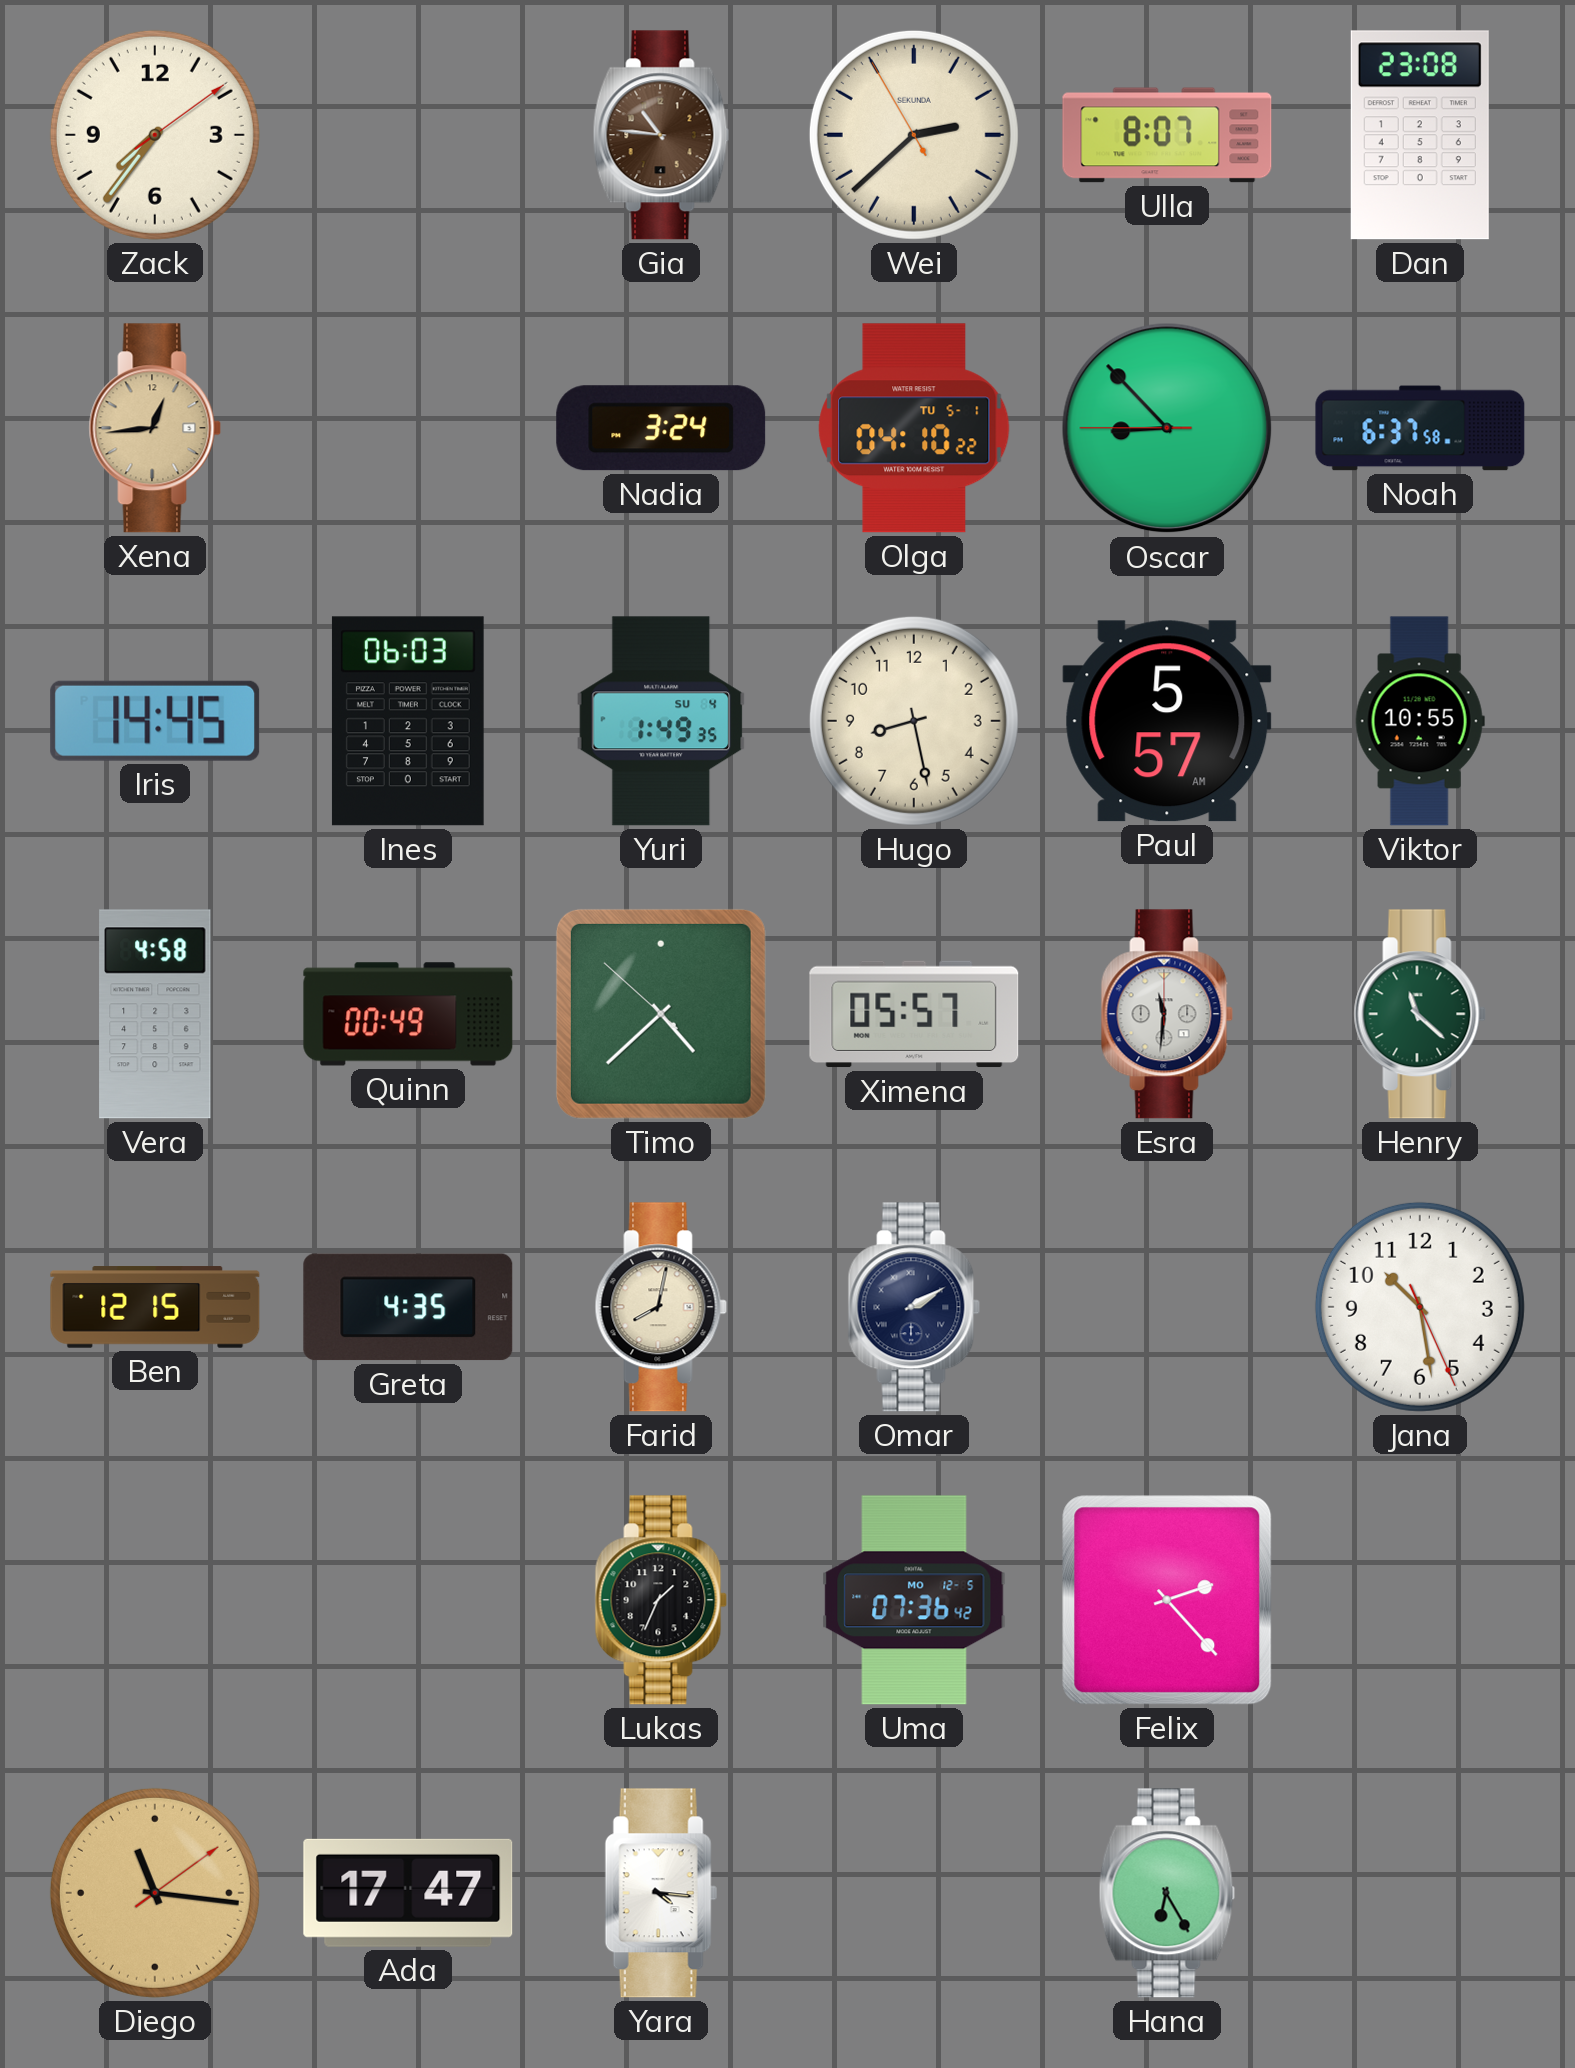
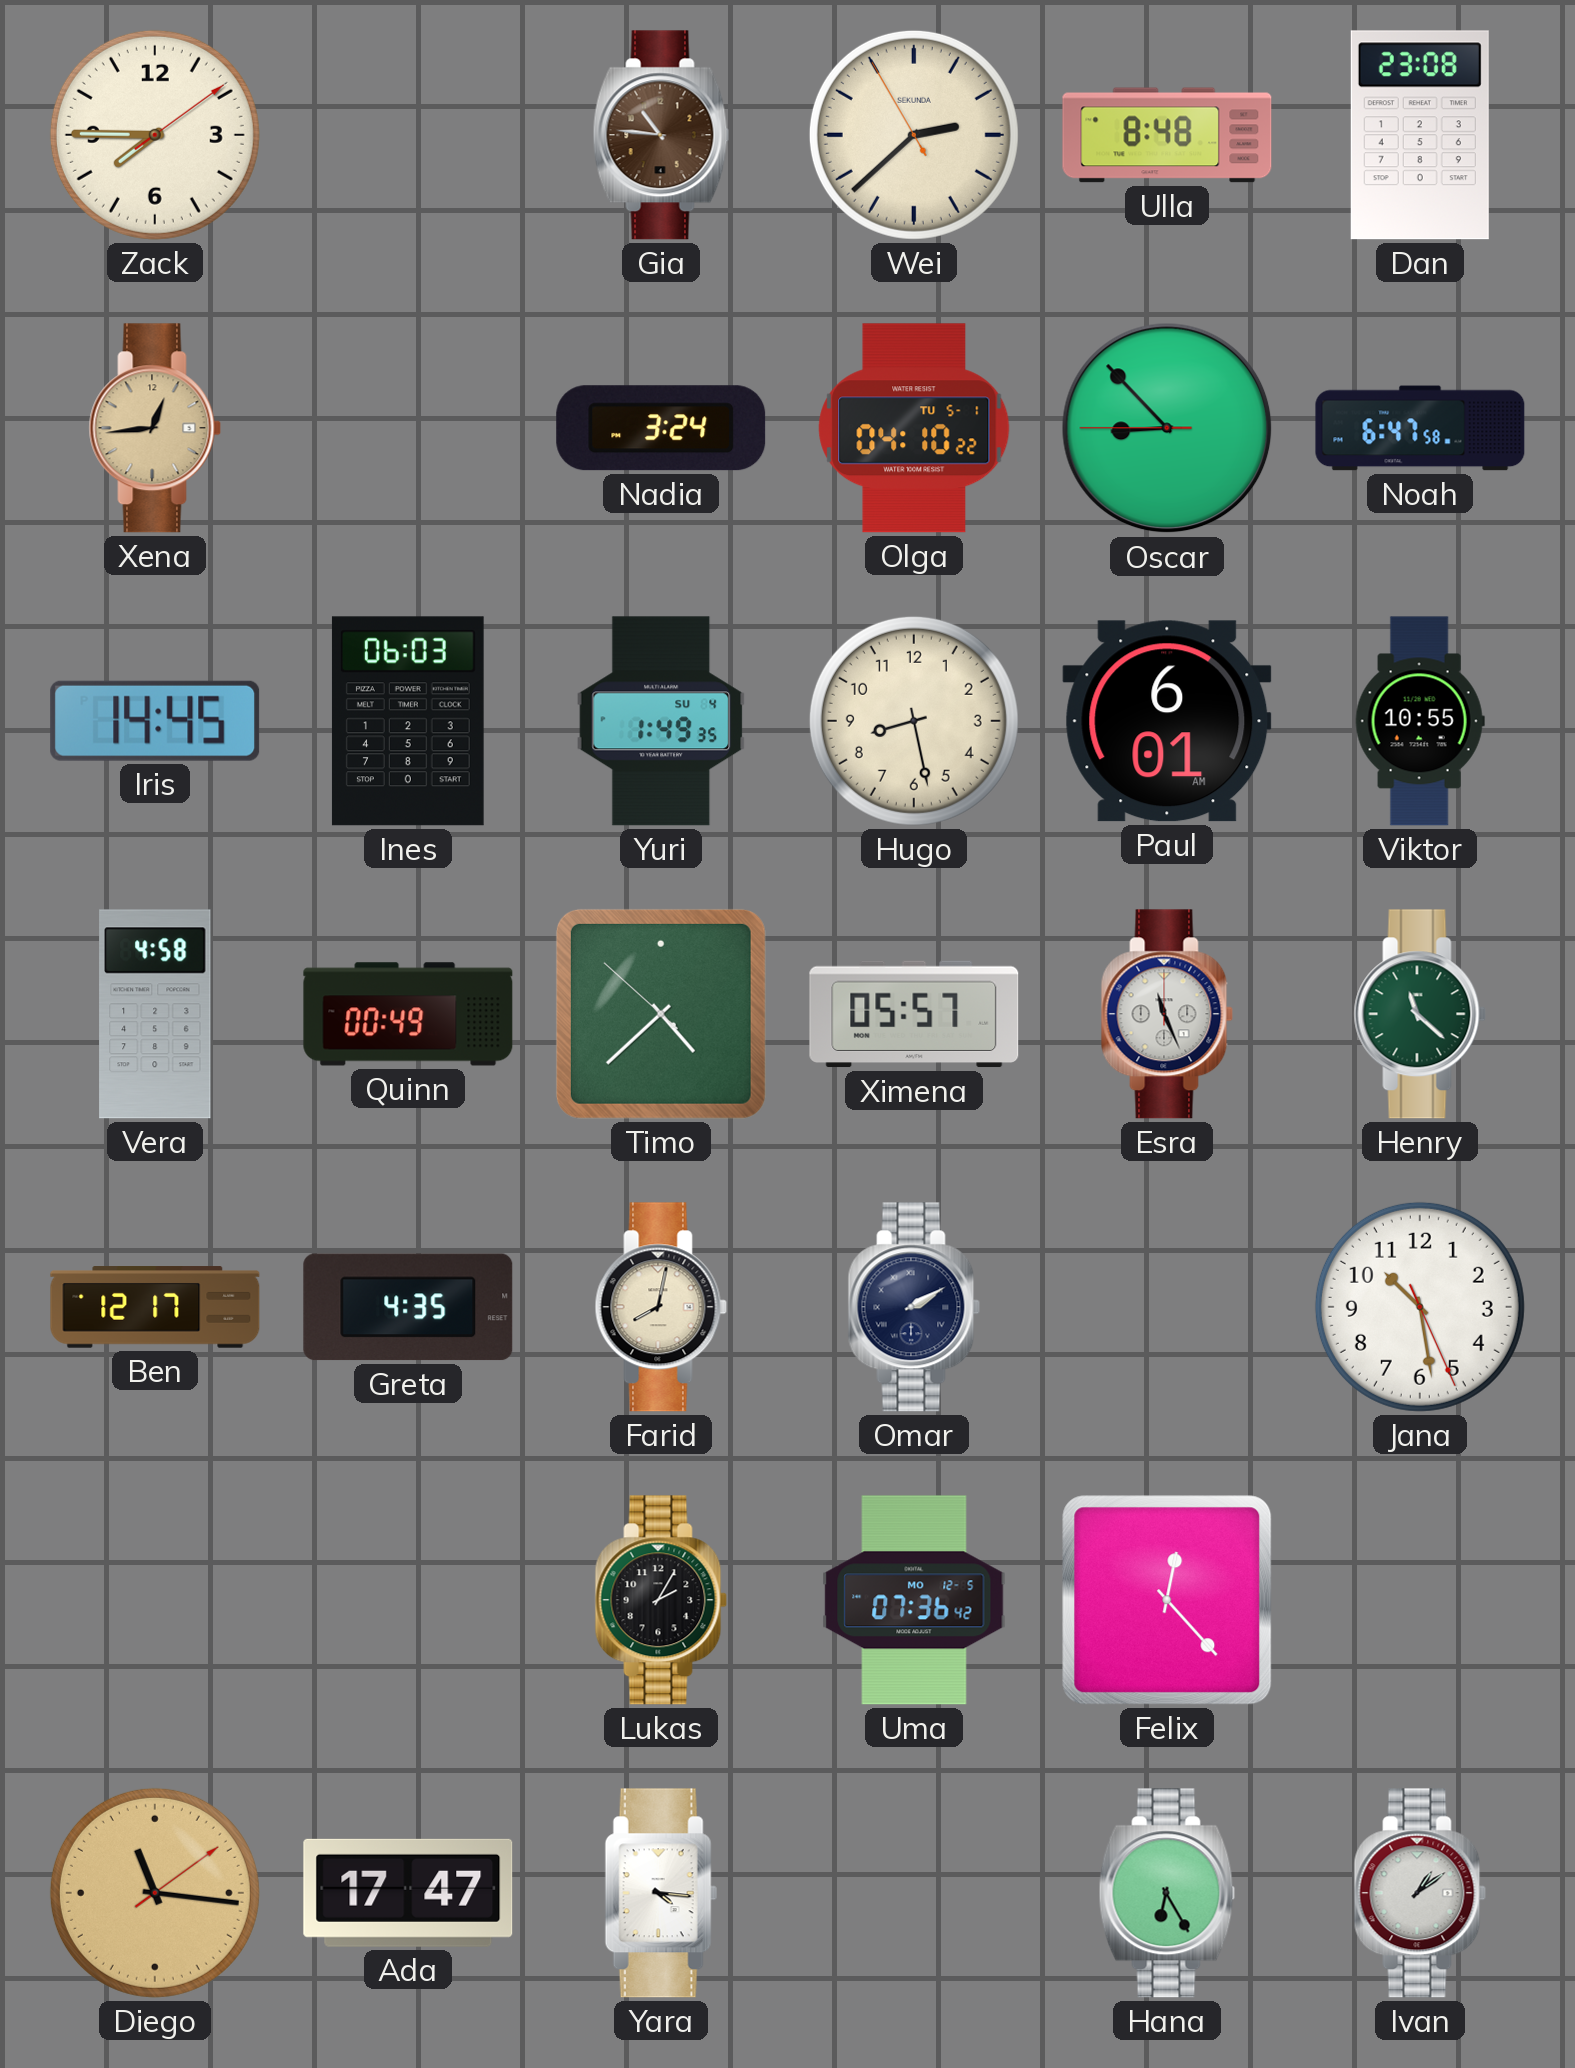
Zack: 7:36 -> 7:45 (155, 135)
Ulla: 8:07 -> 8:48 (1167, 135)
Noah: 6:37 -> 6:47 (1420, 428)
Paul: 5:57 -> 6:01 (1167, 721)
Esra: 11:31 -> 11:26 (1167, 1014)
Ben: 12:15 -> 12:17 (155, 1307)
Lukas: 1:34 -> 2:05 (661, 1600)
Felix: 2:23 -> 12:23 (1167, 1600)
Ivan: none -> 1:09 (1420, 1893)
